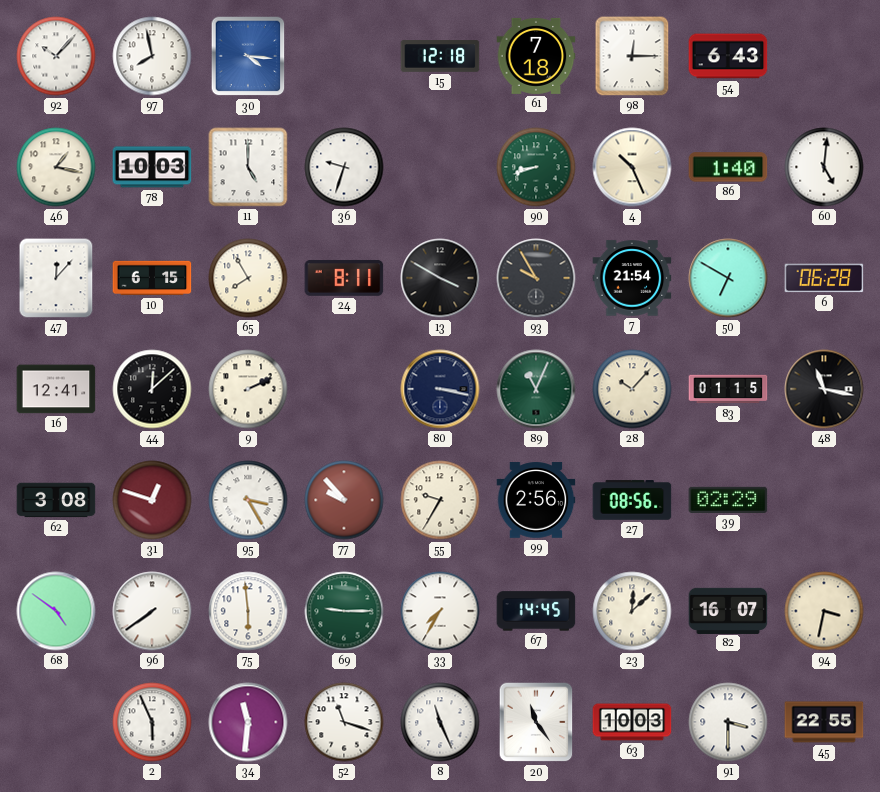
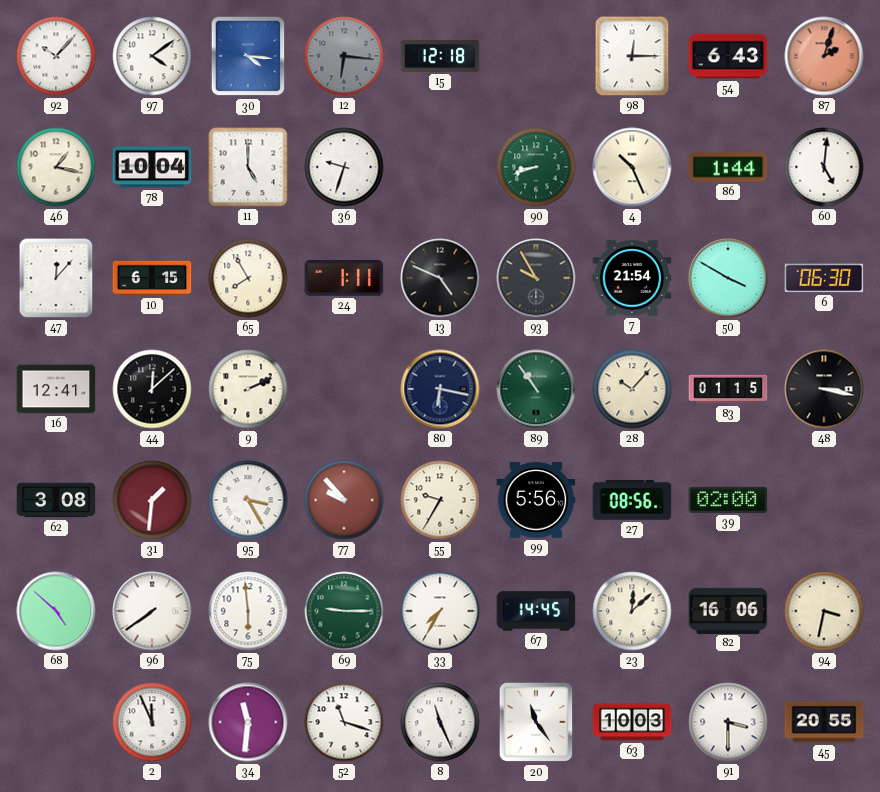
97: 7:58 -> 4:09 (152, 56)
12: none -> 6:16 (344, 56)
61: 7:18 -> none (536, 56)
87: none -> 2:03 (824, 56)
78: 10:03 -> 10:04 (152, 167)
86: 1:40 -> 1:44 (728, 167)
24: 8:11 -> 1:11 (344, 278)
13: 3:50 -> 4:49 (440, 278)
50: 6:50 -> 3:50 (728, 278)
6: 06:28 -> 06:30 (824, 278)
80: 3:17 -> 6:17 (440, 389)
89: 11:04 -> 10:54 (536, 389)
48: 11:17 -> 3:17 (824, 389)
31: 12:48 -> 1:31 (152, 500)
99: 2:56 -> 5:56 (536, 500)
39: 02:29 -> 02:00 (728, 500)
68: 4:51 -> 4:52 (56, 611)
82: 16:07 -> 16:06 (728, 610)
2: 5:56 -> 11:56 (152, 722)
45: 22:55 -> 20:55 (824, 722)
